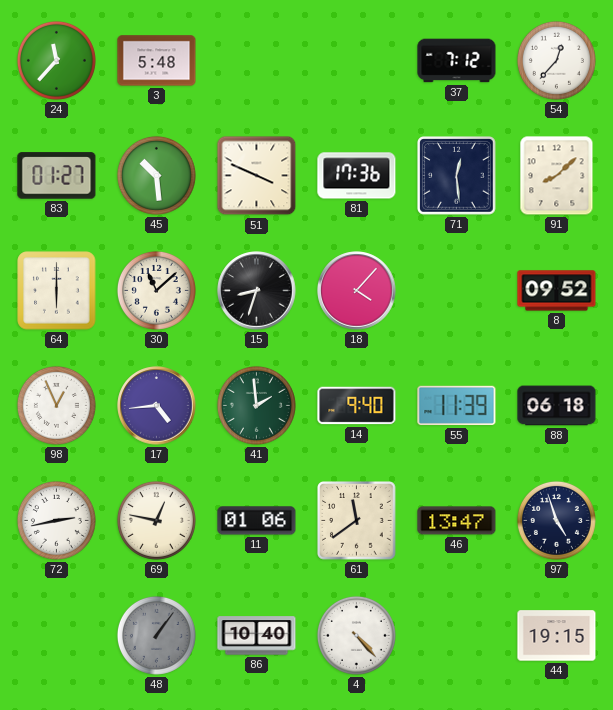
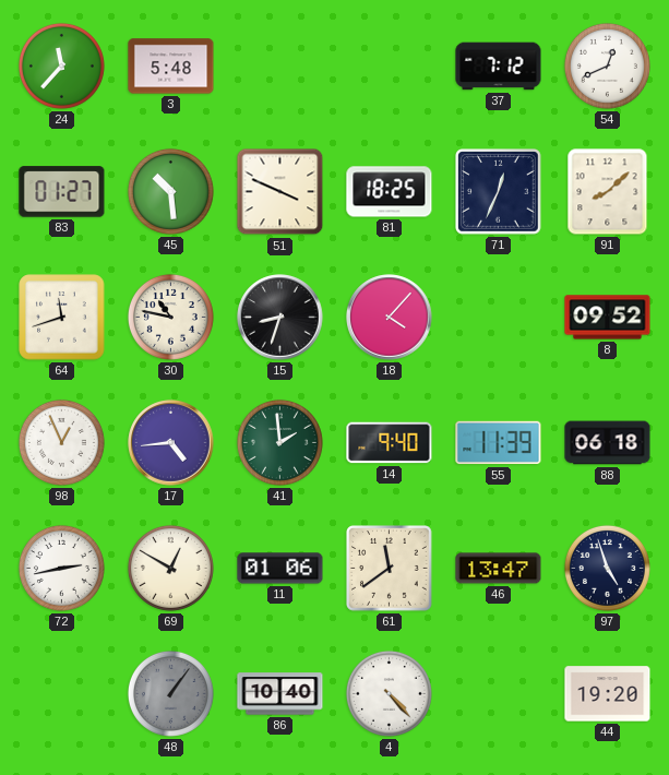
54: 12:37 -> 12:41 (607, 65)
81: 17:36 -> 18:25 (390, 192)
71: 12:29 -> 12:34 (499, 192)
64: 6:00 -> 11:42 (62, 318)
30: 11:08 -> 10:47 (170, 317)
69: 12:47 -> 12:50 (170, 568)
44: 19:15 -> 19:20 (608, 694)
